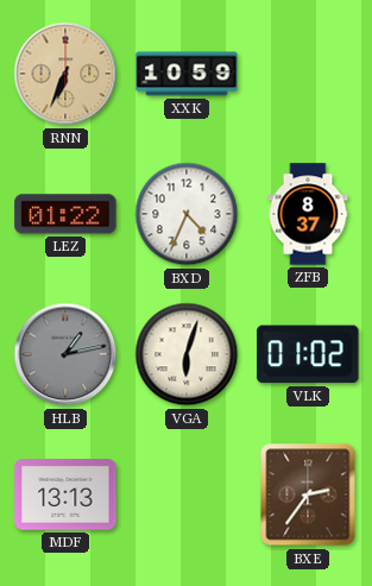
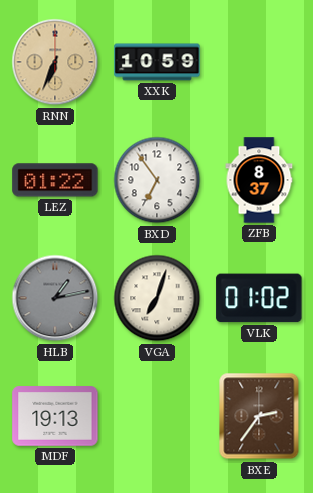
BXD: 4:34 -> 6:54 (157, 180)
VGA: 6:03 -> 7:03 (157, 298)
MDF: 13:13 -> 19:13 (55, 416)
